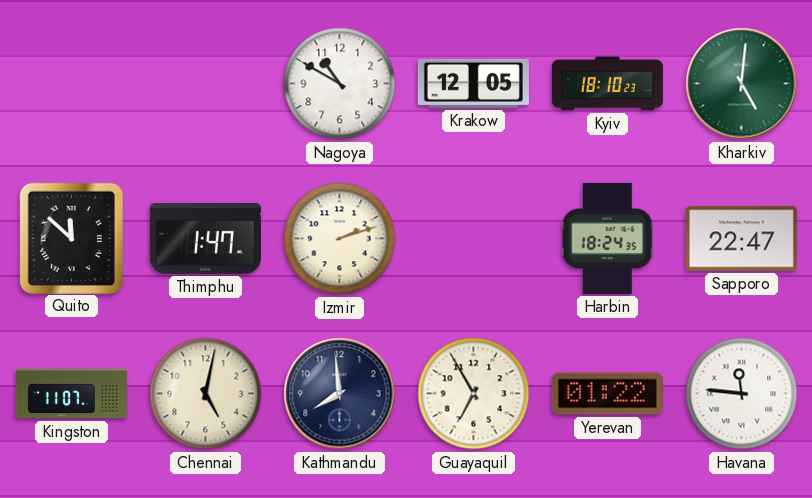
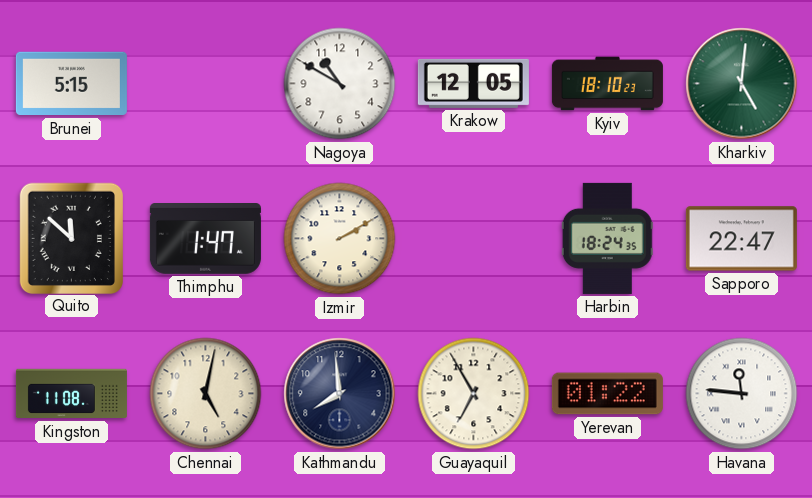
Brunei: none -> 5:15 (71, 84)
Izmir: 2:12 -> 2:10 (340, 239)
Kingston: 11:07 -> 11:08 (71, 394)
